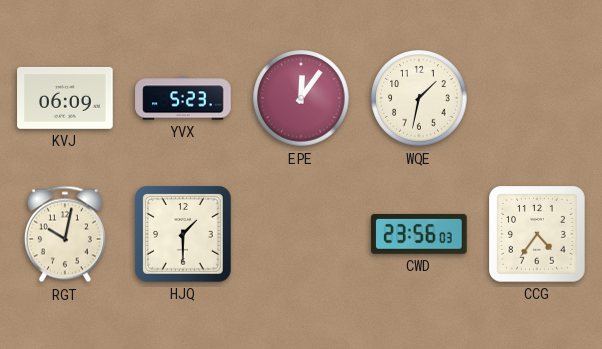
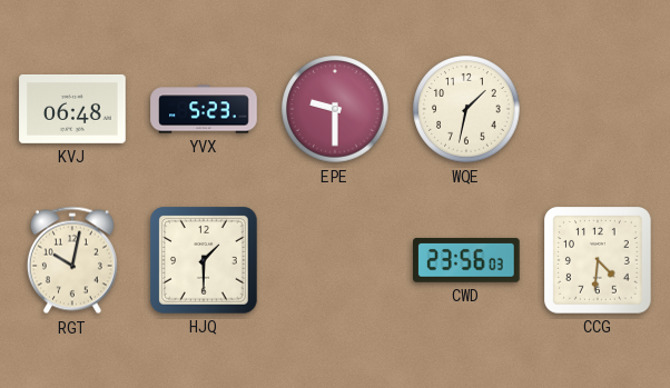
KVJ: 06:09 -> 06:48 (72, 109)
EPE: 12:06 -> 9:30 (335, 109)
CCG: 4:36 -> 4:31 (599, 261)
